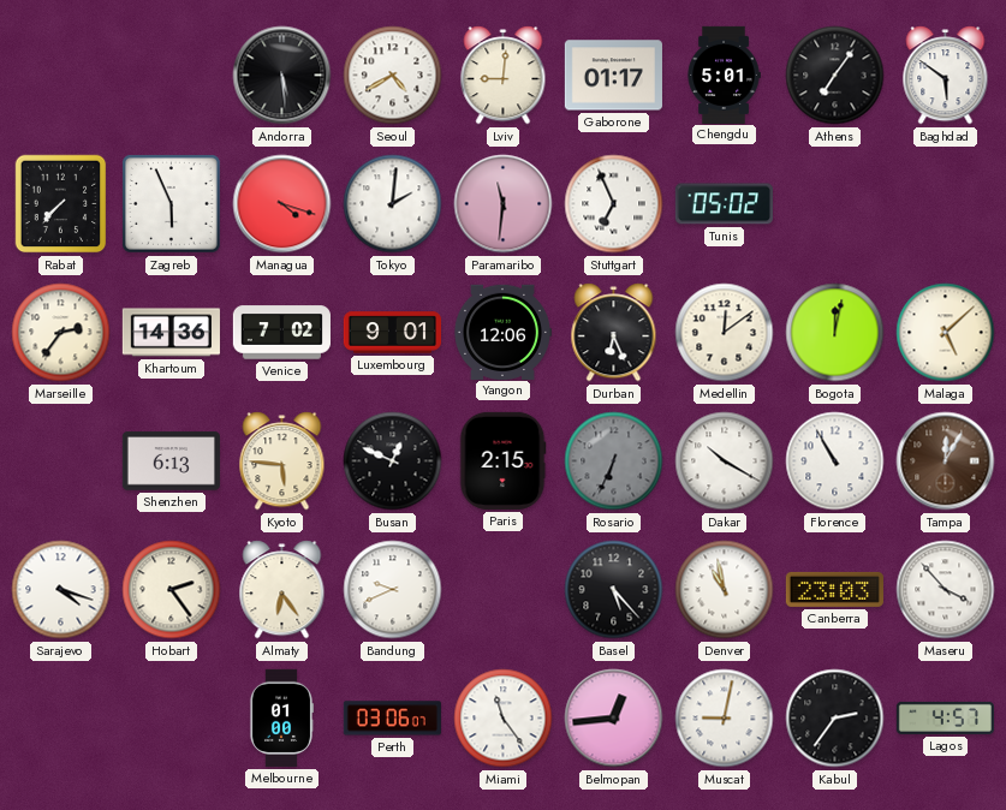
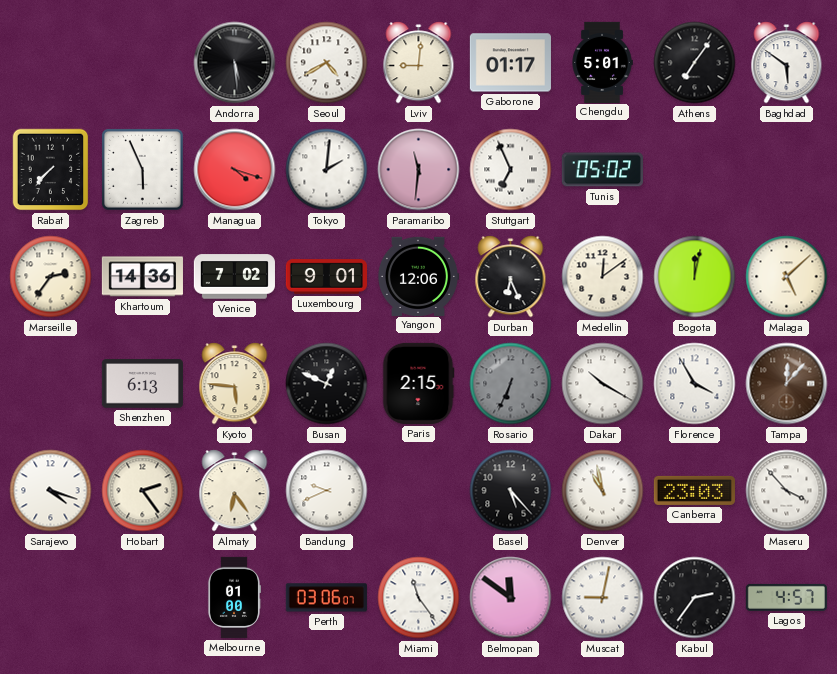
Florence: 10:55 -> 3:55 (695, 384)
Tampa: 12:05 -> 12:07 (787, 384)
Belmopan: 12:44 -> 11:51 (511, 598)
